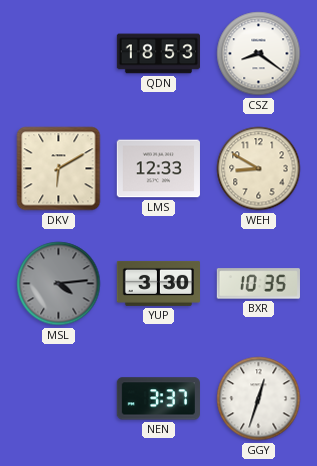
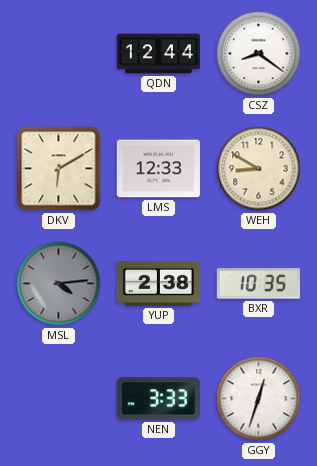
QDN: 18:53 -> 12:44 (158, 54)
YUP: 3:30 -> 2:38 (158, 283)
NEN: 3:37 -> 3:33 (158, 399)
